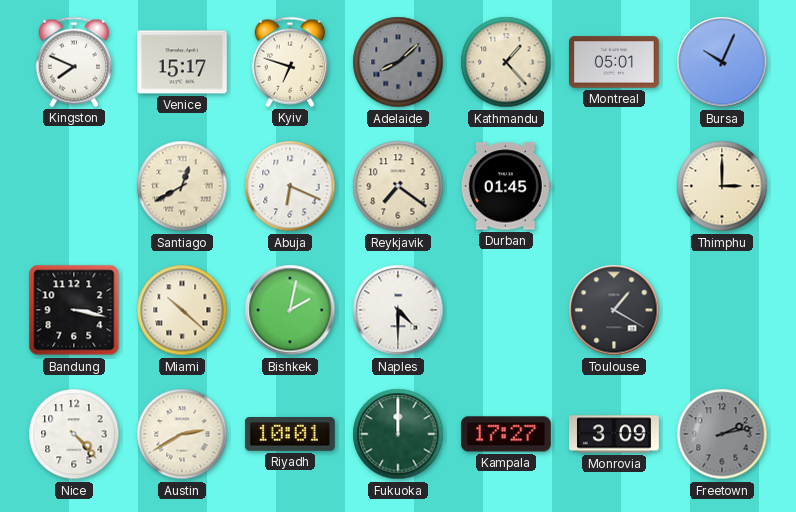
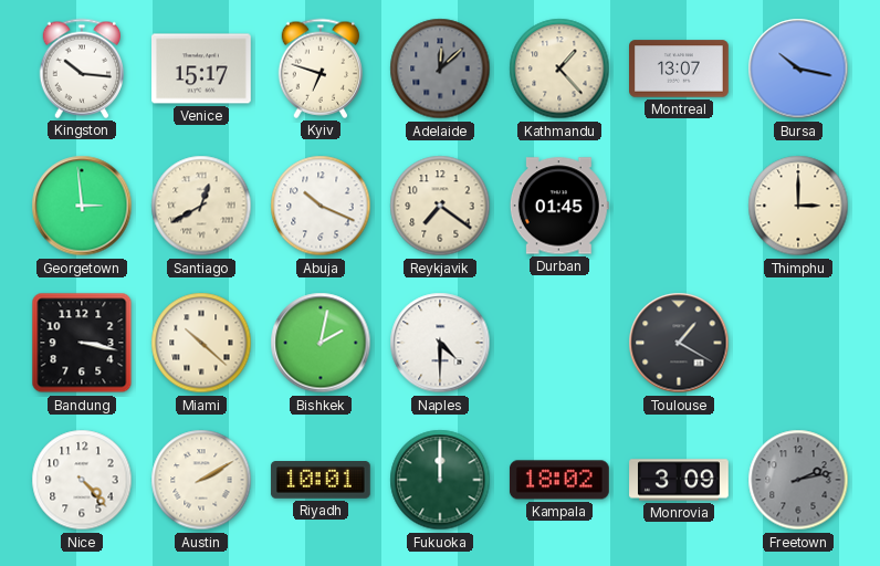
Kingston: 7:49 -> 10:16 (82, 69)
Adelaide: 8:08 -> 12:08 (440, 69)
Montreal: 05:01 -> 13:07 (680, 69)
Bursa: 10:04 -> 10:17 (798, 69)
Georgetown: none -> 2:59 (82, 206)
Abuja: 6:19 -> 10:19 (321, 206)
Austin: 2:40 -> 2:10 (201, 480)
Kampala: 17:27 -> 18:02 (559, 480)
